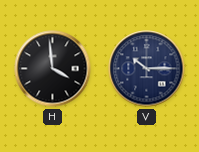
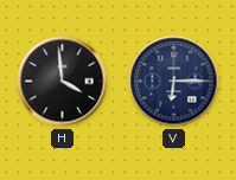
V: 10:15 -> 6:15 (174, 82)
